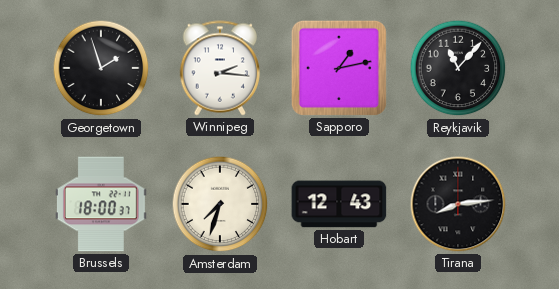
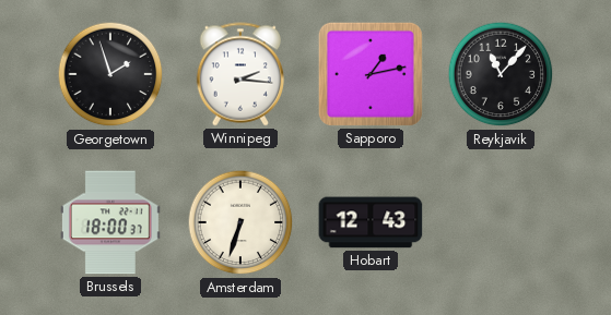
Amsterdam: 7:33 -> 6:33 (240, 222)
Tirana: 8:14 -> none (458, 204)
